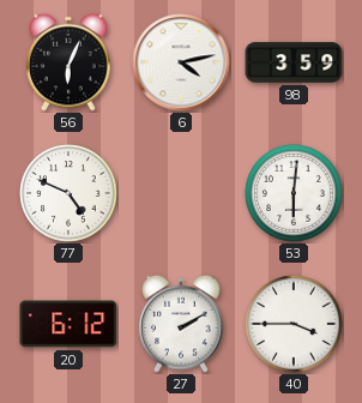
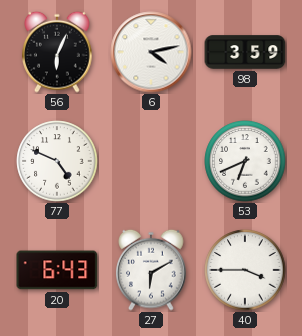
53: 6:01 -> 6:41 (245, 161)
20: 6:12 -> 6:43 (57, 270)
27: 2:10 -> 6:10 (151, 270)
